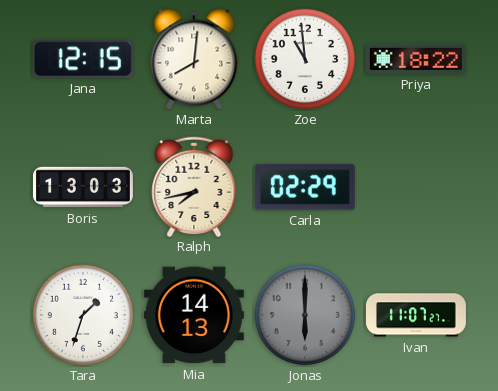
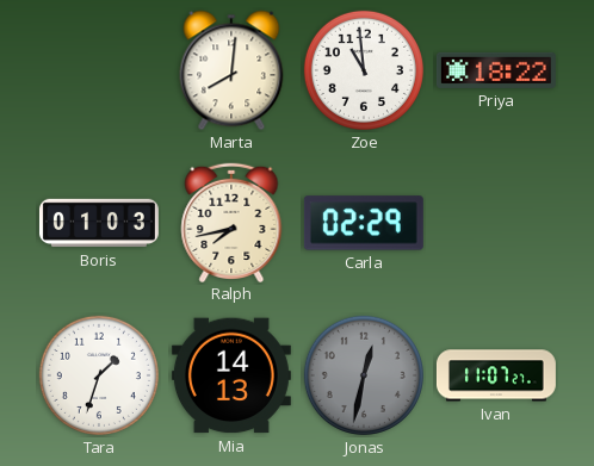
Jana: 12:15 -> none (83, 59)
Boris: 13:03 -> 01:03 (99, 223)
Jonas: 6:00 -> 12:32 (364, 375)
